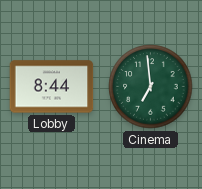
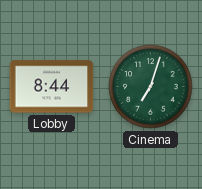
Cinema: 6:59 -> 7:03 (151, 87)
